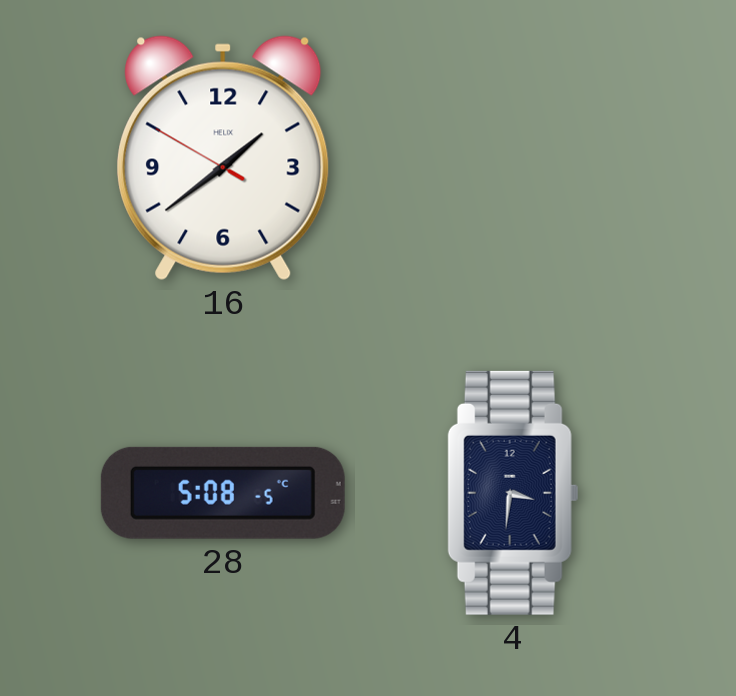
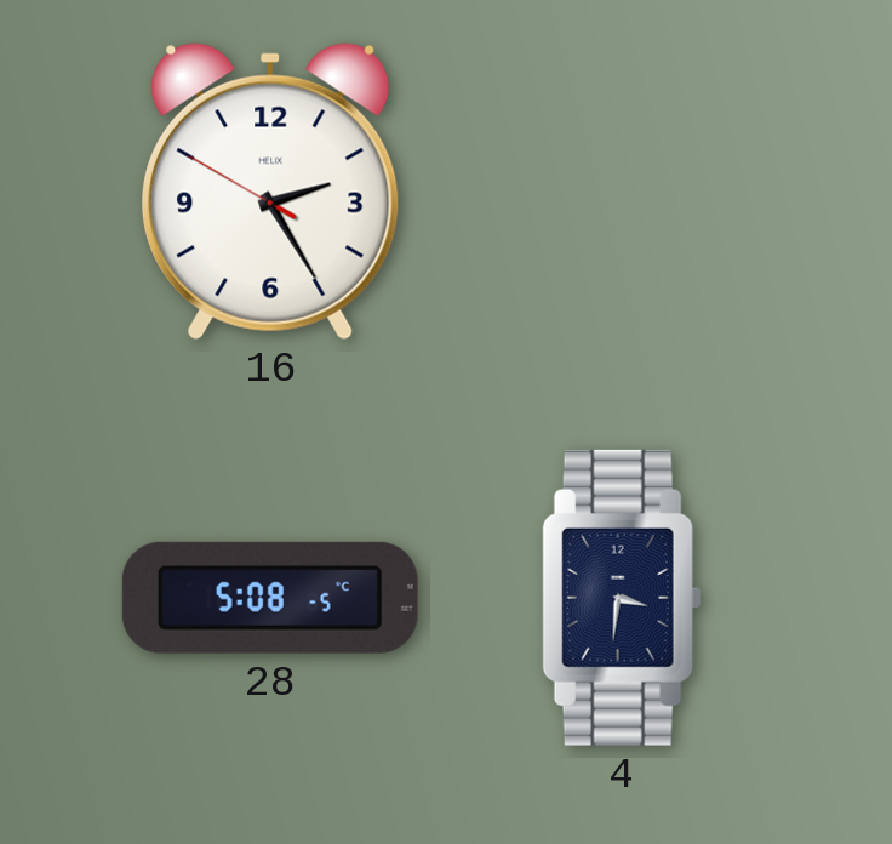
16: 1:38 -> 2:24 (270, 192)
